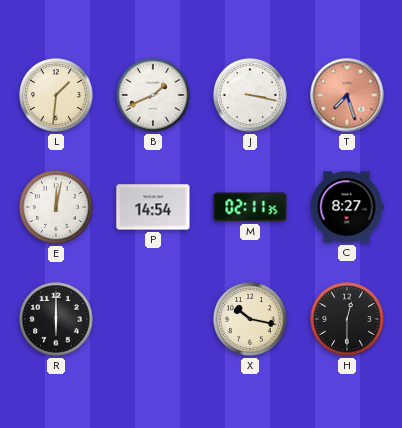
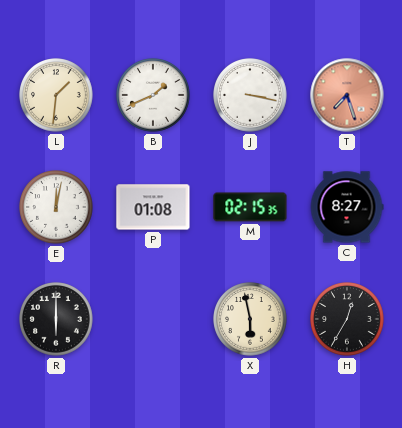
P: 14:54 -> 01:08 (153, 207)
M: 02:11 -> 02:15 (250, 207)
X: 10:17 -> 5:58 (250, 319)
H: 12:30 -> 12:35 (347, 319)
